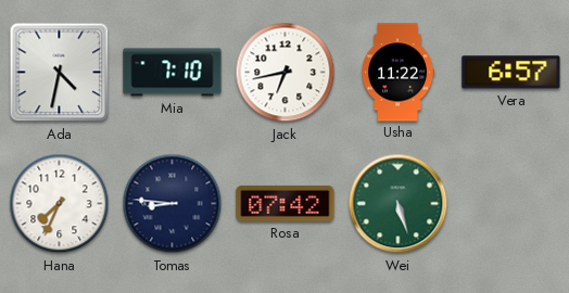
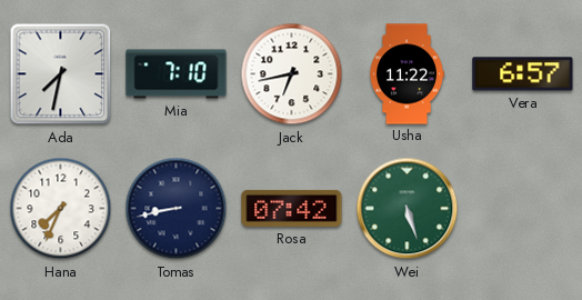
Ada: 4:32 -> 7:32 (61, 74)
Tomas: 8:46 -> 8:43 (177, 209)
